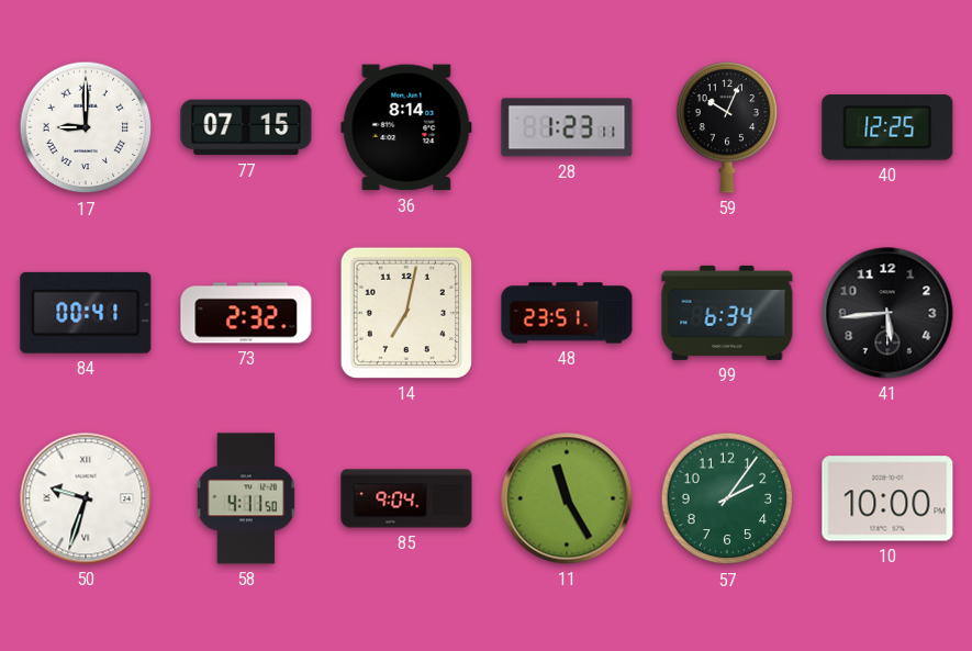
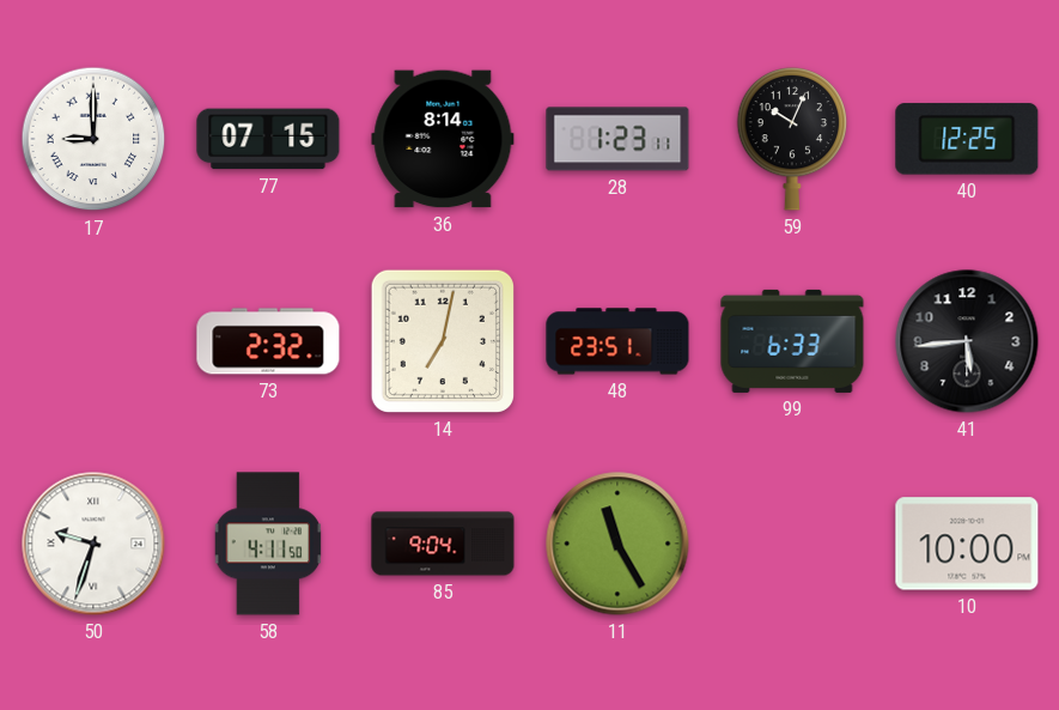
84: 00:41 -> none (86, 313)
99: 6:34 -> 6:33 (792, 341)
57: 2:06 -> none (727, 498)
